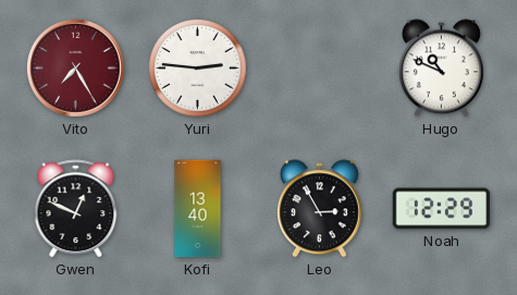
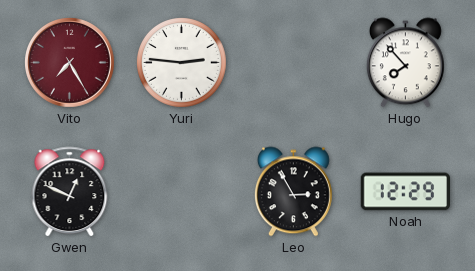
Hugo: 10:49 -> 7:53 (405, 63)
Kofi: 13:40 -> none (198, 209)
